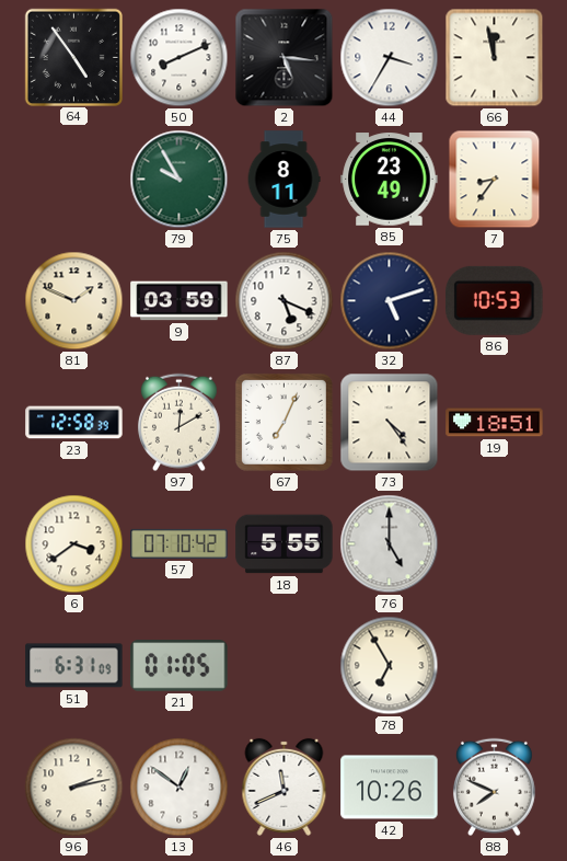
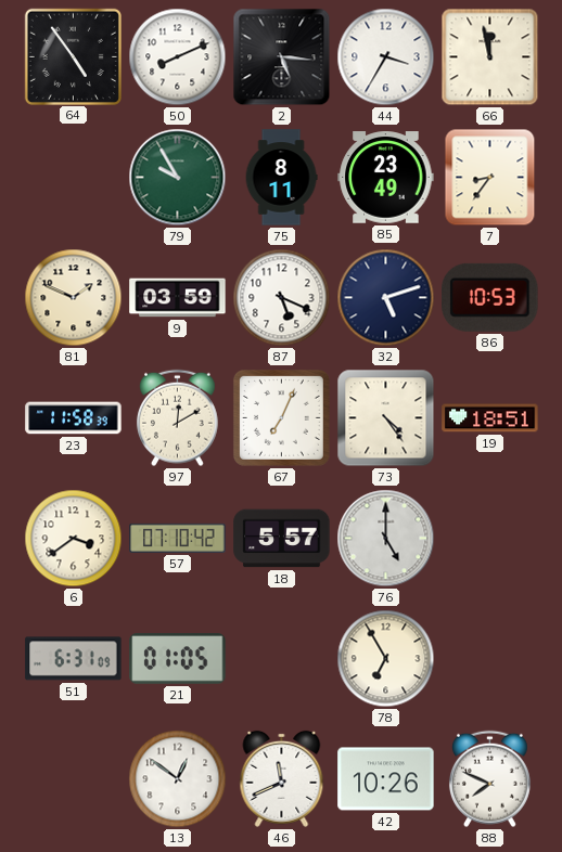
23: 12:58 -> 11:58 (74, 418)
18: 5:55 -> 5:57 (282, 539)
96: 2:13 -> none (74, 788)
